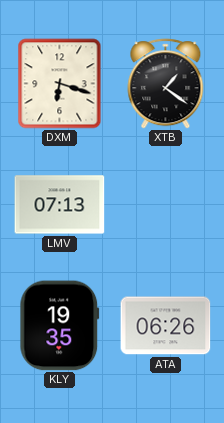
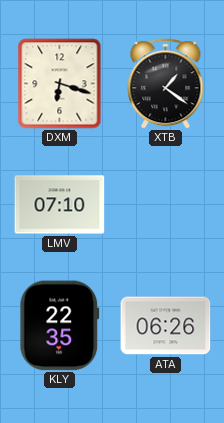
LMV: 07:13 -> 07:10 (60, 205)
KLY: 19:35 -> 22:35 (60, 326)
